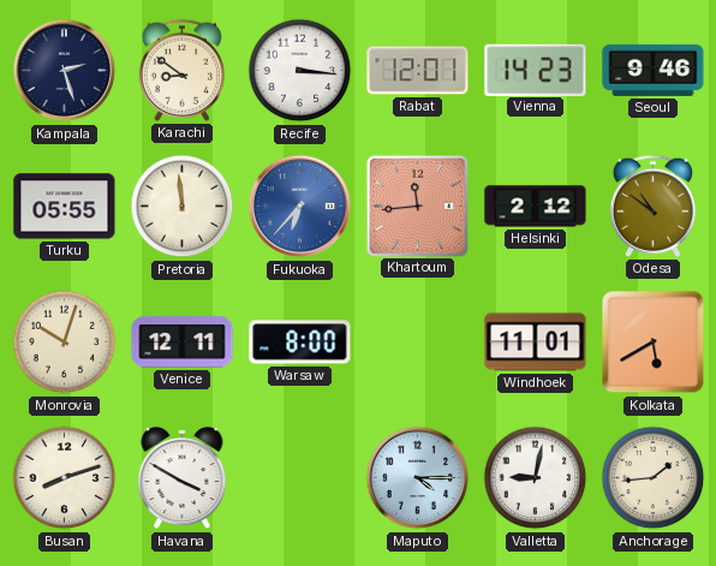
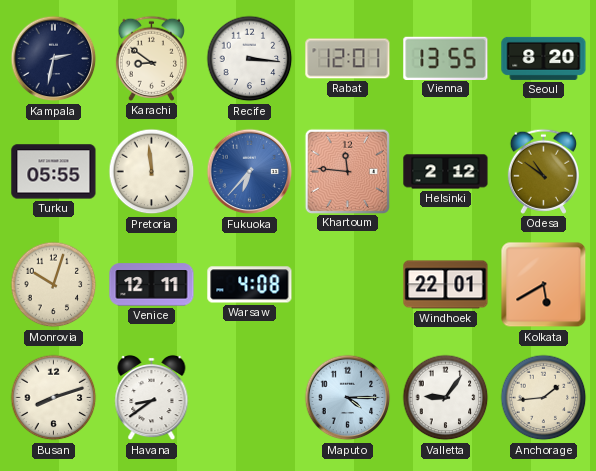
Kampala: 2:27 -> 2:32 (54, 59)
Vienna: 14:23 -> 13:55 (446, 58)
Seoul: 9:46 -> 8:20 (544, 58)
Khartoum: 11:44 -> 11:46 (347, 171)
Warsaw: 8:00 -> 4:08 (250, 285)
Windhoek: 11:01 -> 22:01 (446, 285)
Havana: 3:50 -> 8:39 (152, 398)
Valletta: 9:02 -> 9:06 (446, 398)
